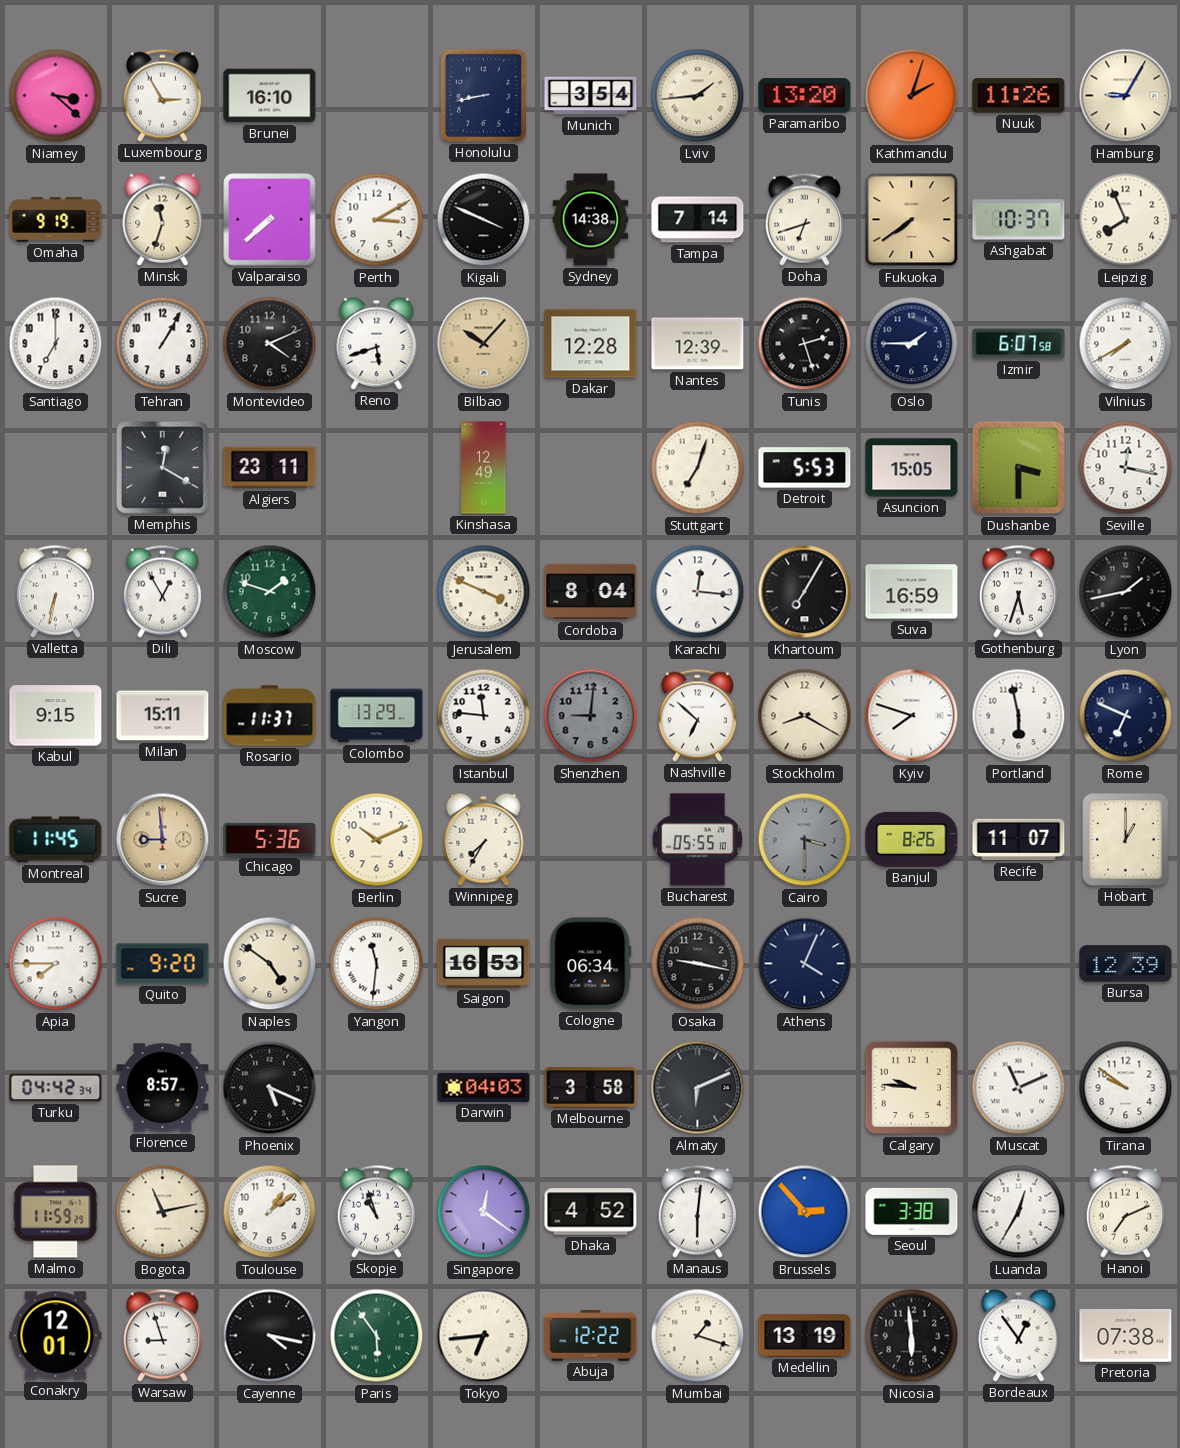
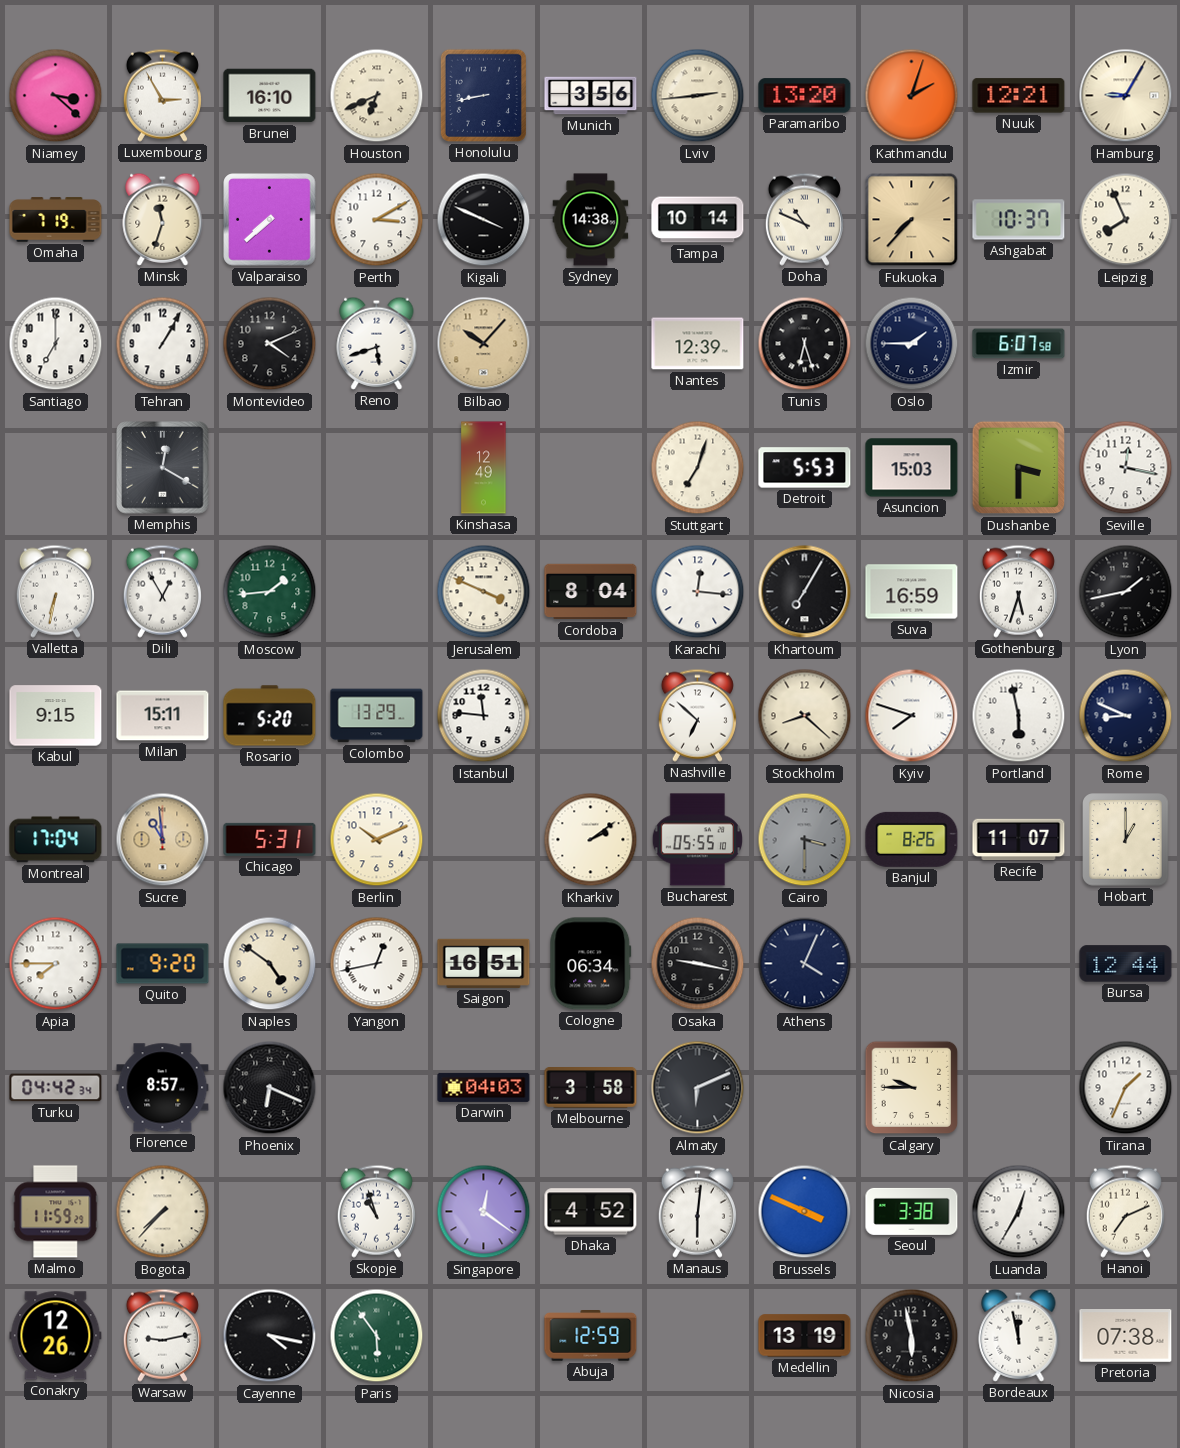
Houston: none -> 6:41 (377, 96)
Munich: 3:54 -> 3:56 (591, 96)
Lviv: 1:44 -> 2:44 (698, 96)
Nuuk: 11:26 -> 12:21 (1019, 96)
Omaha: 9:19 -> 7:19 (56, 220)
Tampa: 7:14 -> 10:14 (698, 220)
Doha: 6:42 -> 10:49 (804, 219)
Fukuoka: 7:39 -> 7:37 (912, 220)
Dakar: 12:28 -> none (591, 344)
Tunis: 2:27 -> 6:27 (805, 344)
Vilnius: 7:40 -> none (1126, 344)
Algiers: 23:11 -> none (270, 468)
Asuncion: 15:05 -> 15:03 (912, 468)
Moscow: 1:48 -> 1:44 (270, 592)
Rosario: 11:37 -> 5:20 (270, 716)
Shenzhen: 9:01 -> none (591, 716)
Stockholm: 8:20 -> 8:22 (805, 716)
Rome: 6:49 -> 8:49 (1126, 716)
Montreal: 11:45 -> 17:04 (56, 840)
Sucre: 8:59 -> 10:59 (163, 840)
Chicago: 5:36 -> 5:31 (270, 839)
Winnipeg: 7:35 -> none (484, 839)
Kharkiv: none -> 2:09 (591, 840)
Yangon: 11:31 -> 12:43 (377, 964)
Saigon: 16:53 -> 16:51 (484, 963)
Bursa: 12:39 -> 12:44 (1126, 964)
Phoenix: 5:19 -> 6:19 (270, 1088)
Calgary: 9:46 -> 9:45 (912, 1088)
Muscat: 11:11 -> none (1019, 1088)
Tirana: 9:51 -> 1:34 (1126, 1088)
Bogota: 11:13 -> 7:37 (163, 1212)
Toulouse: 1:09 -> none (270, 1212)
Brussels: 2:53 -> 3:49 (805, 1212)
Conakry: 12:01 -> 12:26 (56, 1336)
Warsaw: 8:57 -> 9:13 (162, 1335)
Tokyo: 6:44 -> none (484, 1336)
Abuja: 12:22 -> 12:59 (591, 1336)
Mumbai: 1:18 -> none (698, 1336)
Nicosia: 5:59 -> 5:58 (912, 1336)
Bordeaux: 12:54 -> 11:58 (1019, 1335)
